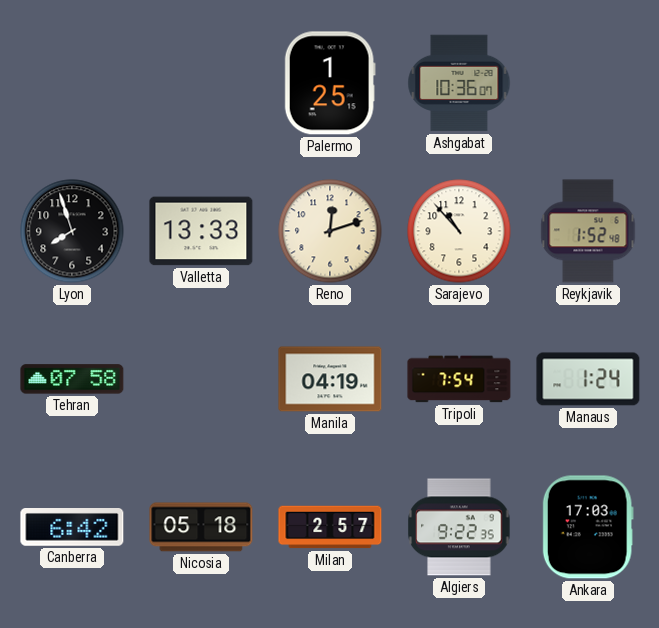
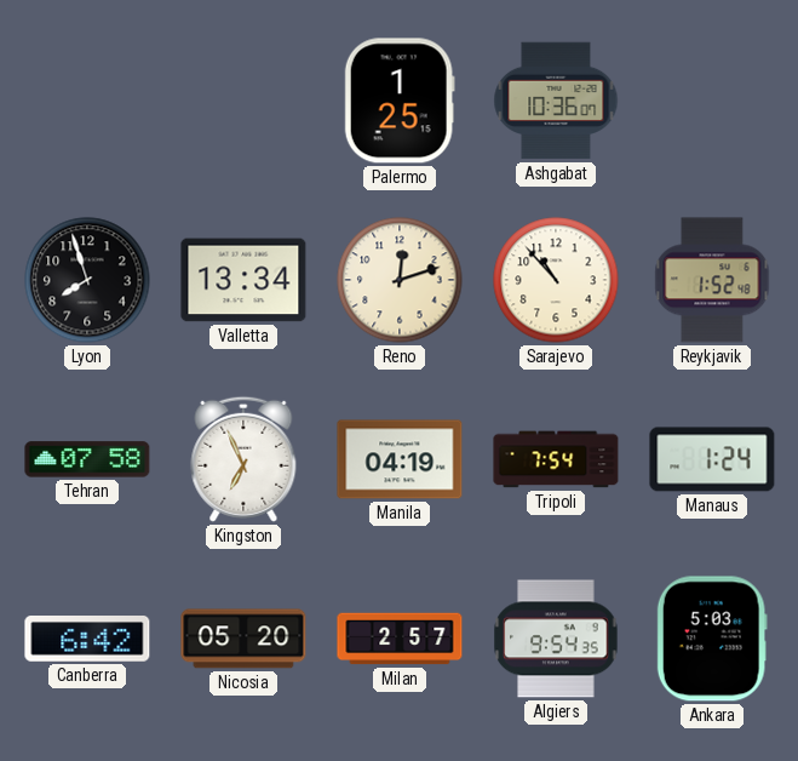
Valletta: 13:33 -> 13:34 (243, 280)
Kingston: none -> 6:56 (243, 459)
Nicosia: 05:18 -> 05:20 (243, 639)
Algiers: 9:22 -> 9:54 (556, 639)
Ankara: 17:03 -> 5:03 (712, 639)
